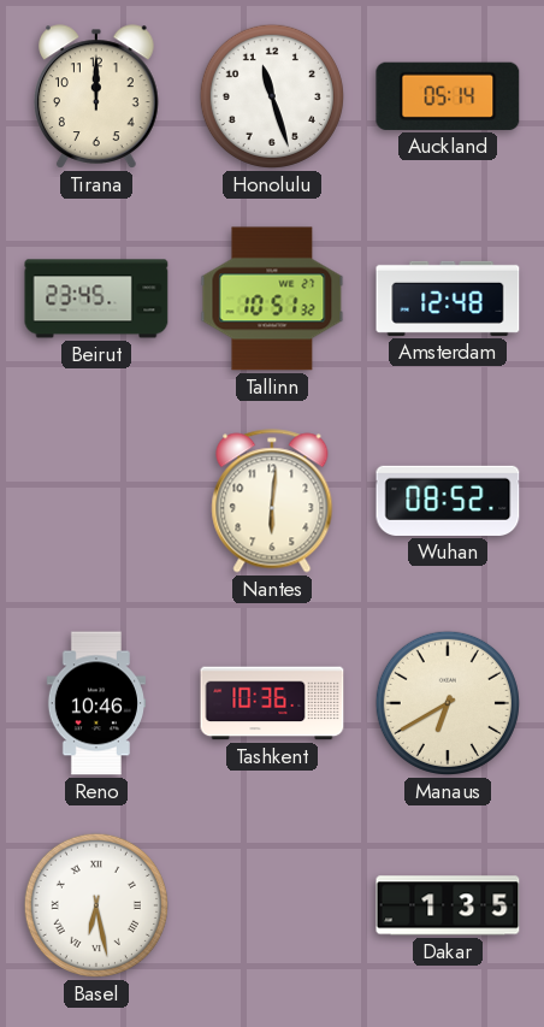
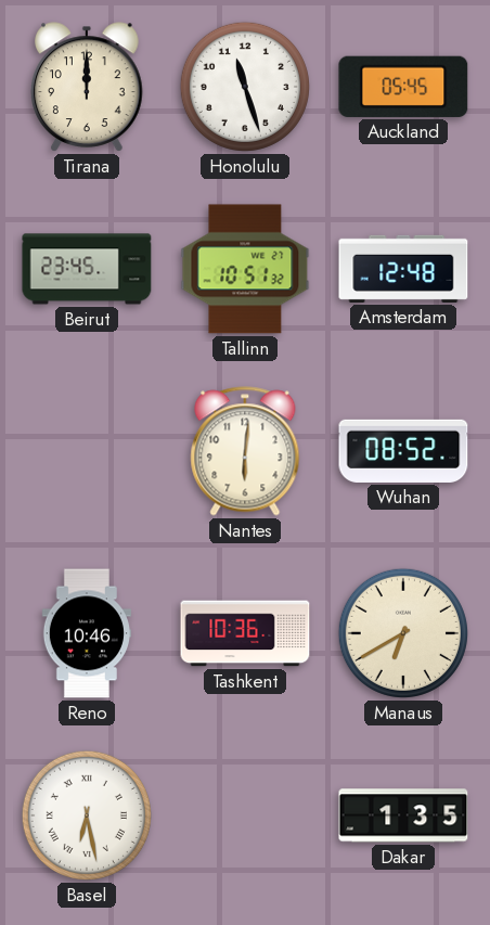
Auckland: 05:14 -> 05:45 (403, 87)
